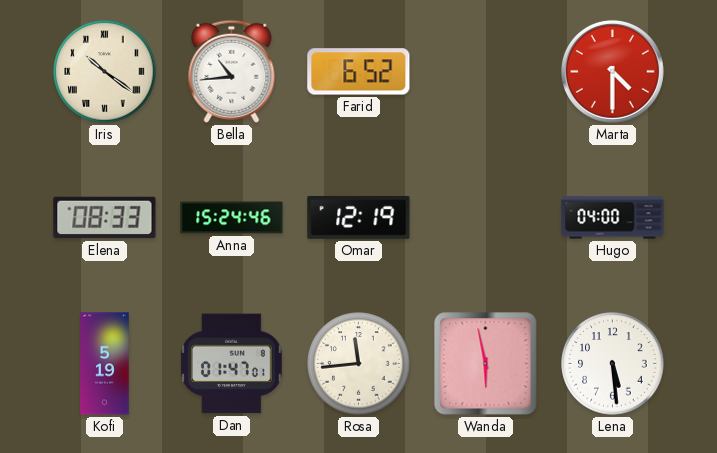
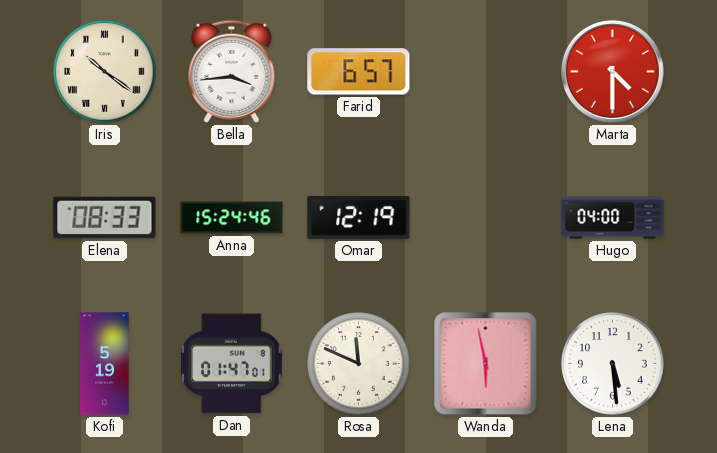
Bella: 10:44 -> 3:44 (232, 71)
Farid: 6:52 -> 6:57 (359, 72)
Rosa: 11:44 -> 11:49 (359, 364)
